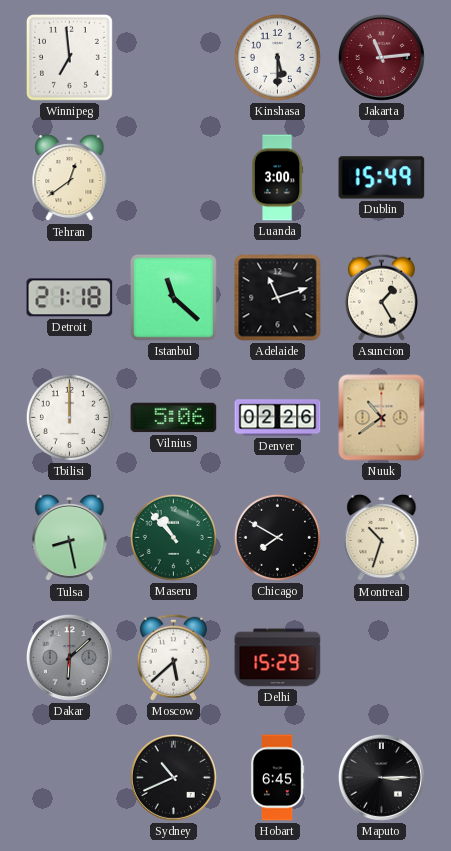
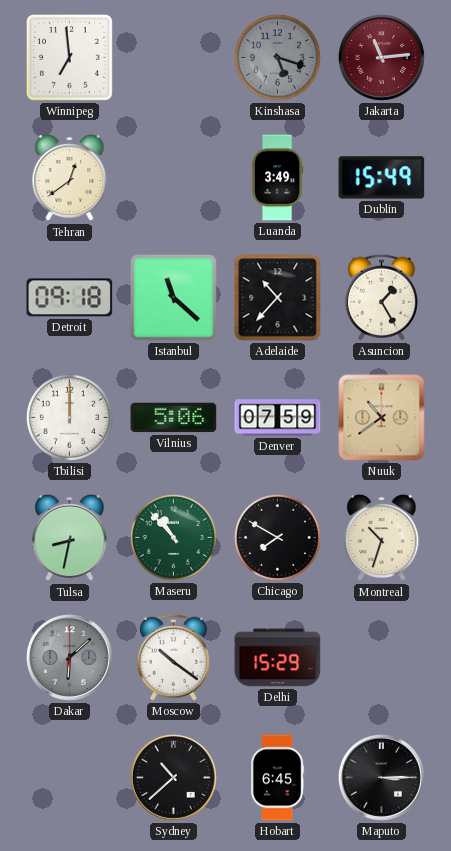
Kinshasa: 5:30 -> 5:18 (277, 57)
Kinshasa dial: white -> grey (277, 57)
Luanda: 3:00 -> 3:49 (277, 178)
Detroit: 21:18 -> 09:18 (70, 298)
Adelaide: 11:12 -> 10:37 (278, 298)
Denver: 02:26 -> 07:59 (278, 418)
Tulsa: 8:28 -> 8:32 (70, 538)
Moscow: 5:38 -> 10:21 (173, 657)
Sydney: 10:41 -> 10:38 (173, 777)
